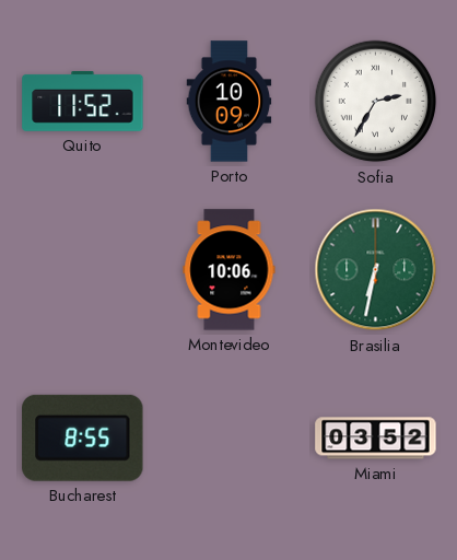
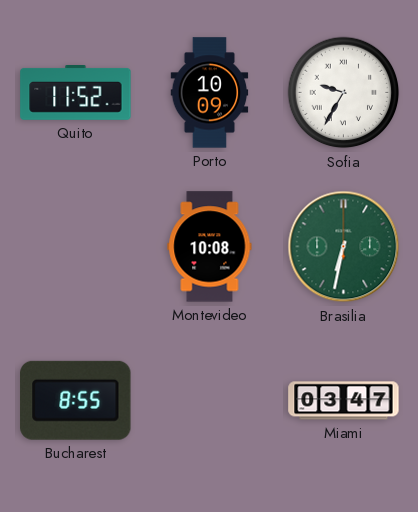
Sofia: 2:35 -> 9:35 (344, 93)
Montevideo: 10:06 -> 10:08 (210, 247)
Miami: 03:52 -> 03:47 (344, 401)
